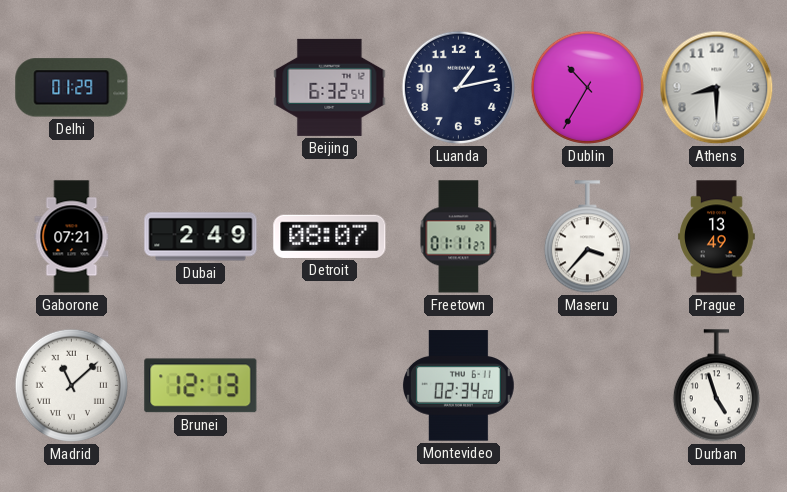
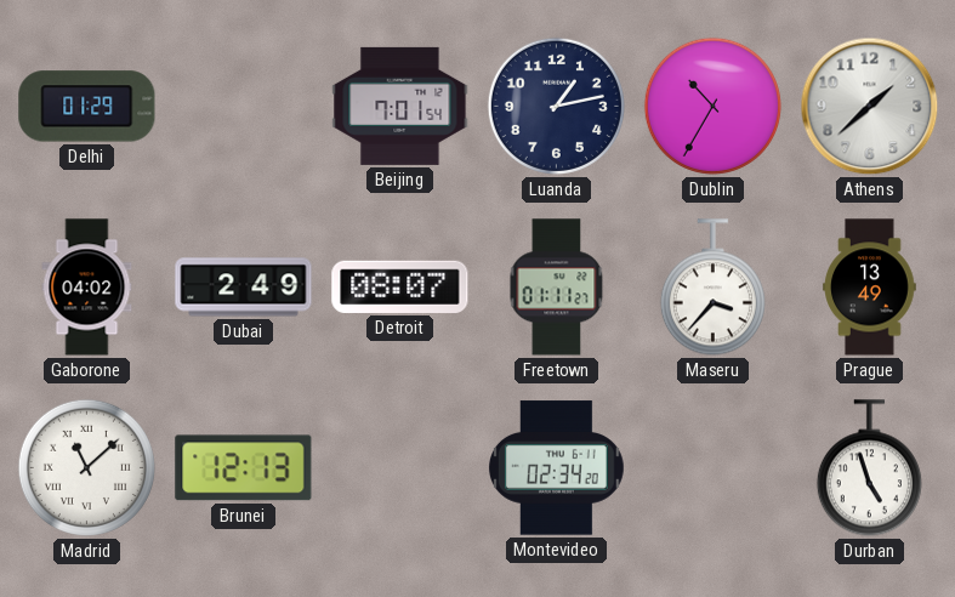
Beijing: 6:32 -> 7:01 (400, 106)
Athens: 8:30 -> 1:38 (870, 107)
Gaborone: 07:21 -> 04:02 (87, 288)
